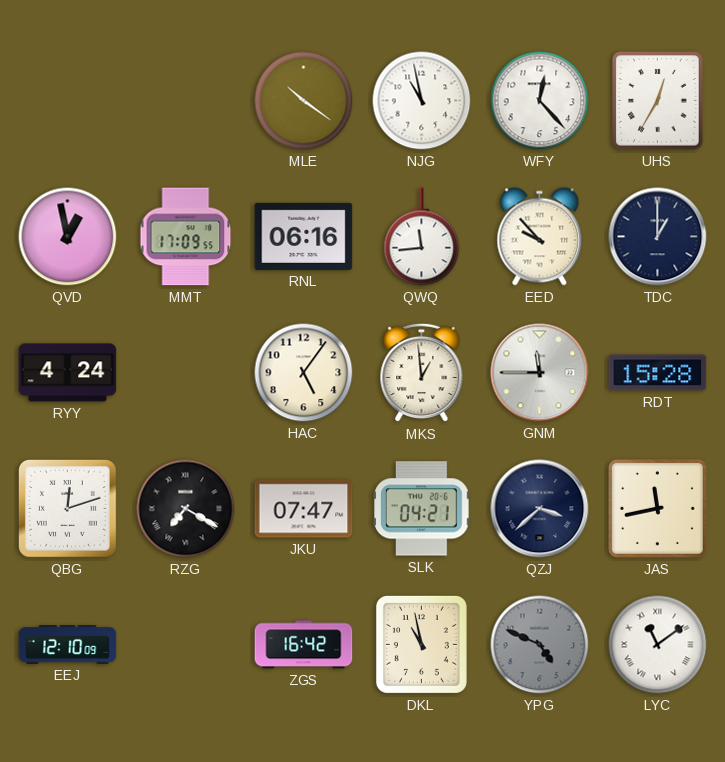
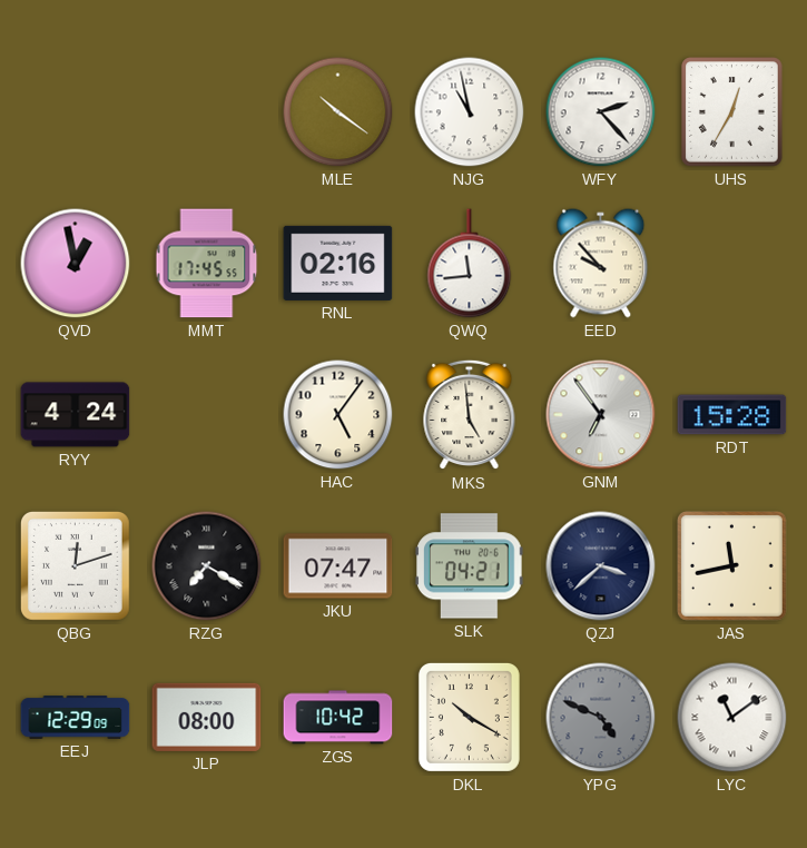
WFY: 12:23 -> 2:23 (601, 112)
MMT: 17:09 -> 17:45 (207, 264)
RNL: 06:16 -> 02:16 (338, 263)
TDC: 1:00 -> none (658, 237)
MKS: 12:59 -> 4:59 (470, 415)
GNM: 11:45 -> 6:54 (601, 415)
EEJ: 12:10 -> 12:29 (76, 718)
JLP: none -> 08:00 (207, 717)
ZGS: 16:42 -> 10:42 (338, 718)
DKL: 10:58 -> 10:20 (469, 717)
